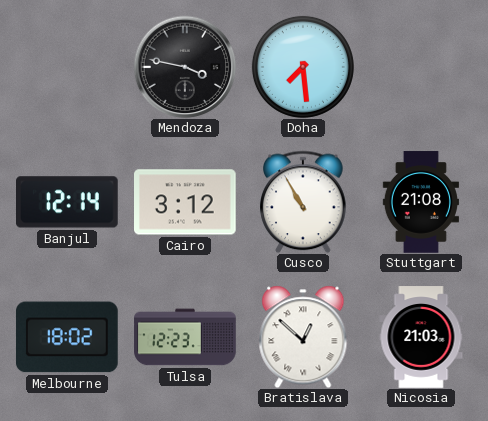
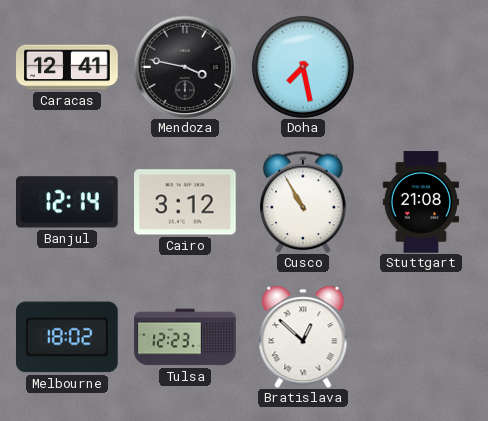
Caracas: none -> 12:41 (67, 67)
Doha: 7:29 -> 7:28 (303, 67)
Nicosia: 21:03 -> none (421, 337)
